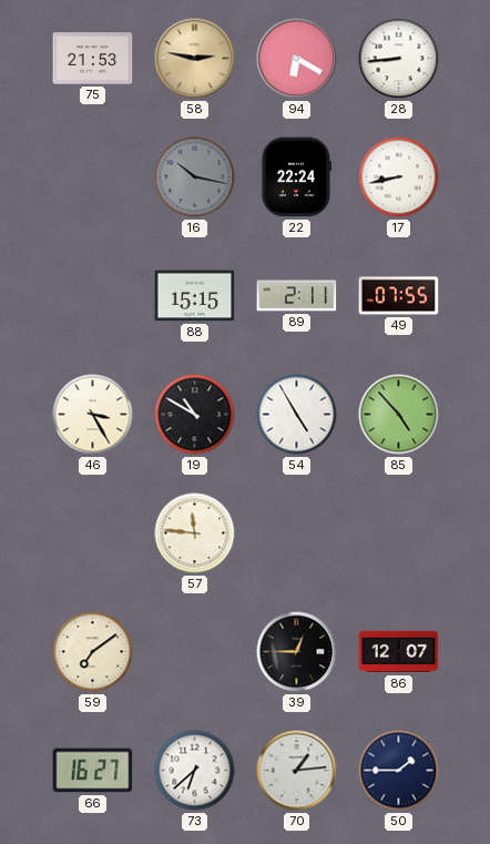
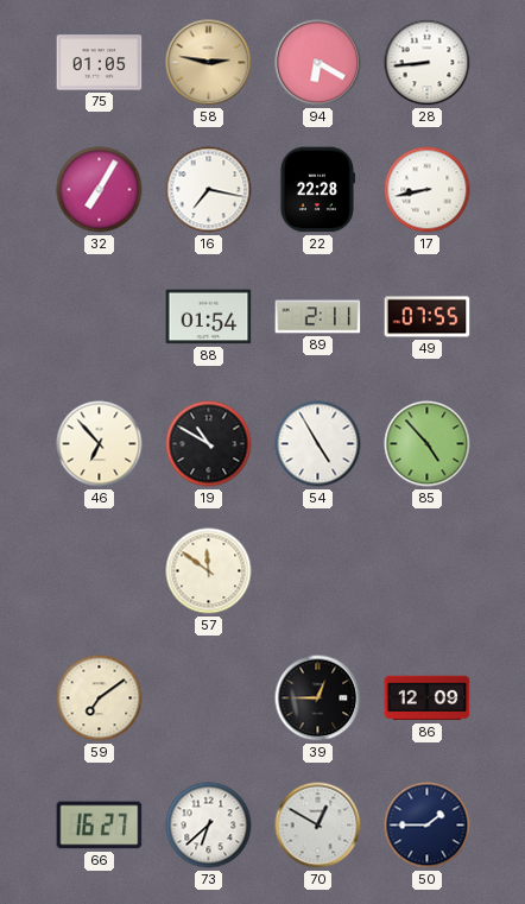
75: 21:53 -> 01:05 (100, 63)
32: none -> 7:05 (100, 190)
16: 10:17 -> 7:17 (209, 190)
16 dial: grey -> white (209, 190)
22: 22:24 -> 22:28 (317, 190)
88: 15:15 -> 01:54 (209, 317)
46: 3:25 -> 6:53 (100, 444)
57: 11:46 -> 11:51 (209, 571)
86: 12:07 -> 12:09 (428, 698)
70: 1:14 -> 12:50 (318, 826)
